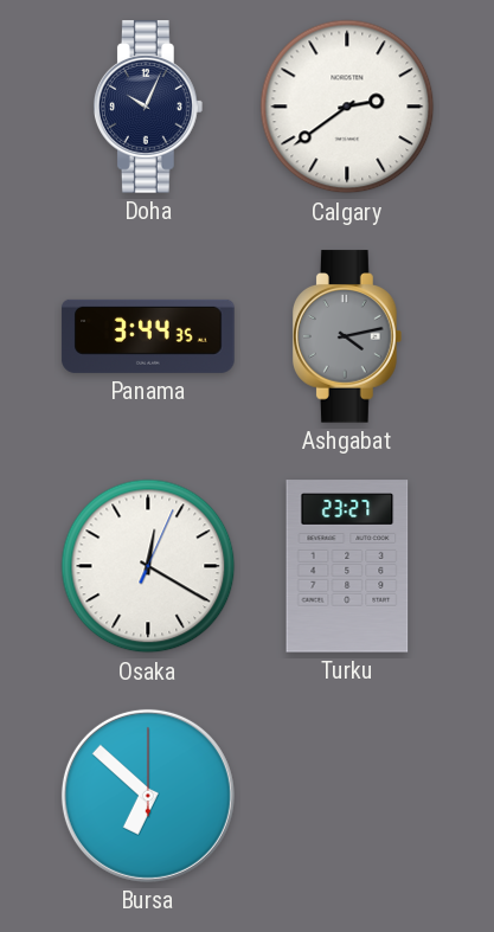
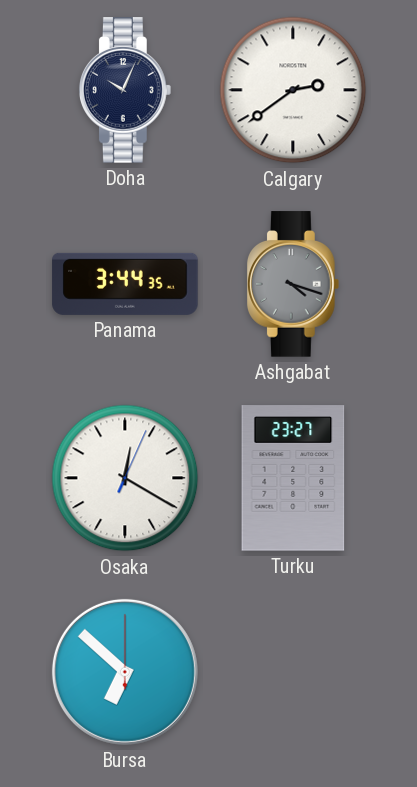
Ashgabat: 4:13 -> 4:18 (293, 284)
